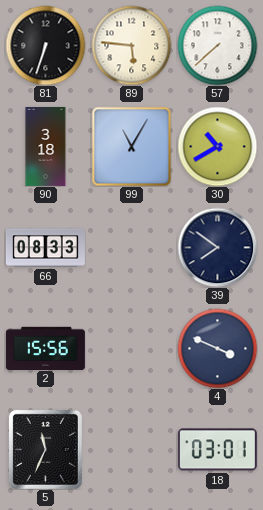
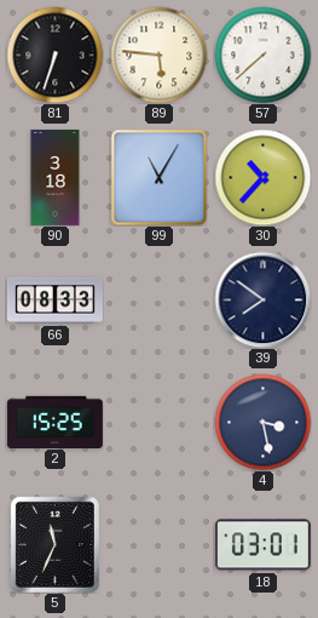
30: 10:40 -> 10:37 (262, 177)
2: 15:56 -> 15:25 (54, 422)
4: 3:49 -> 3:28 (262, 422)
